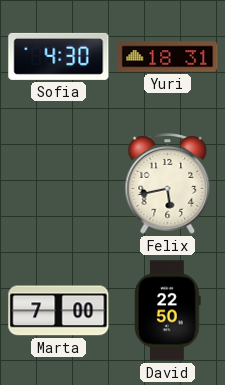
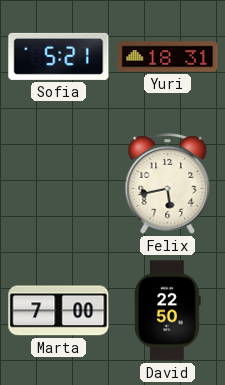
Sofia: 4:30 -> 5:21 (59, 56)
